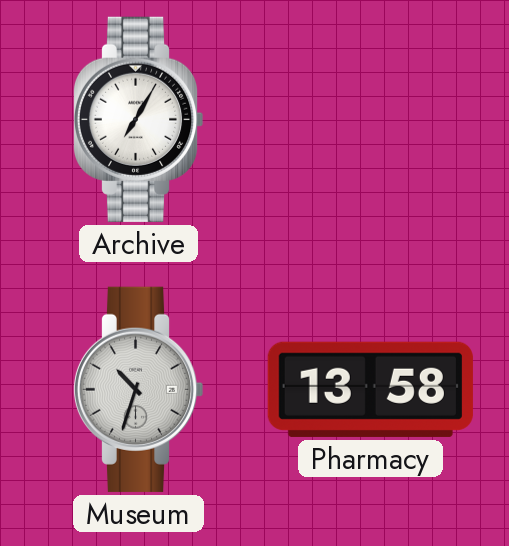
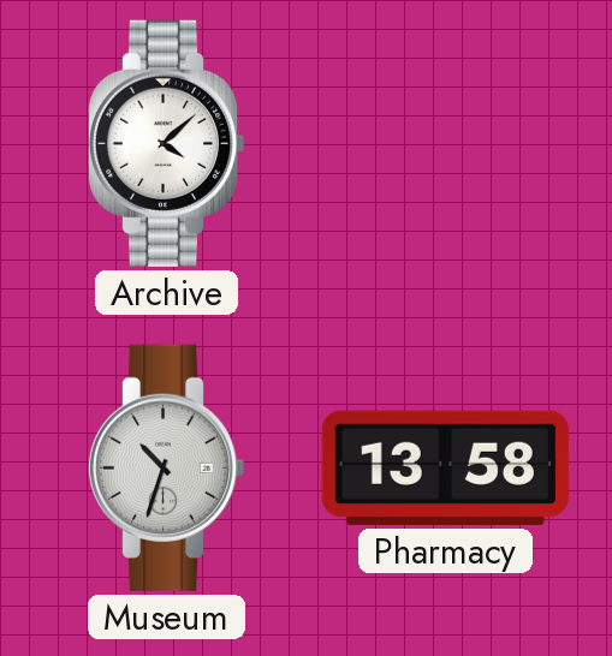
Archive: 7:05 -> 4:08 (166, 143)
